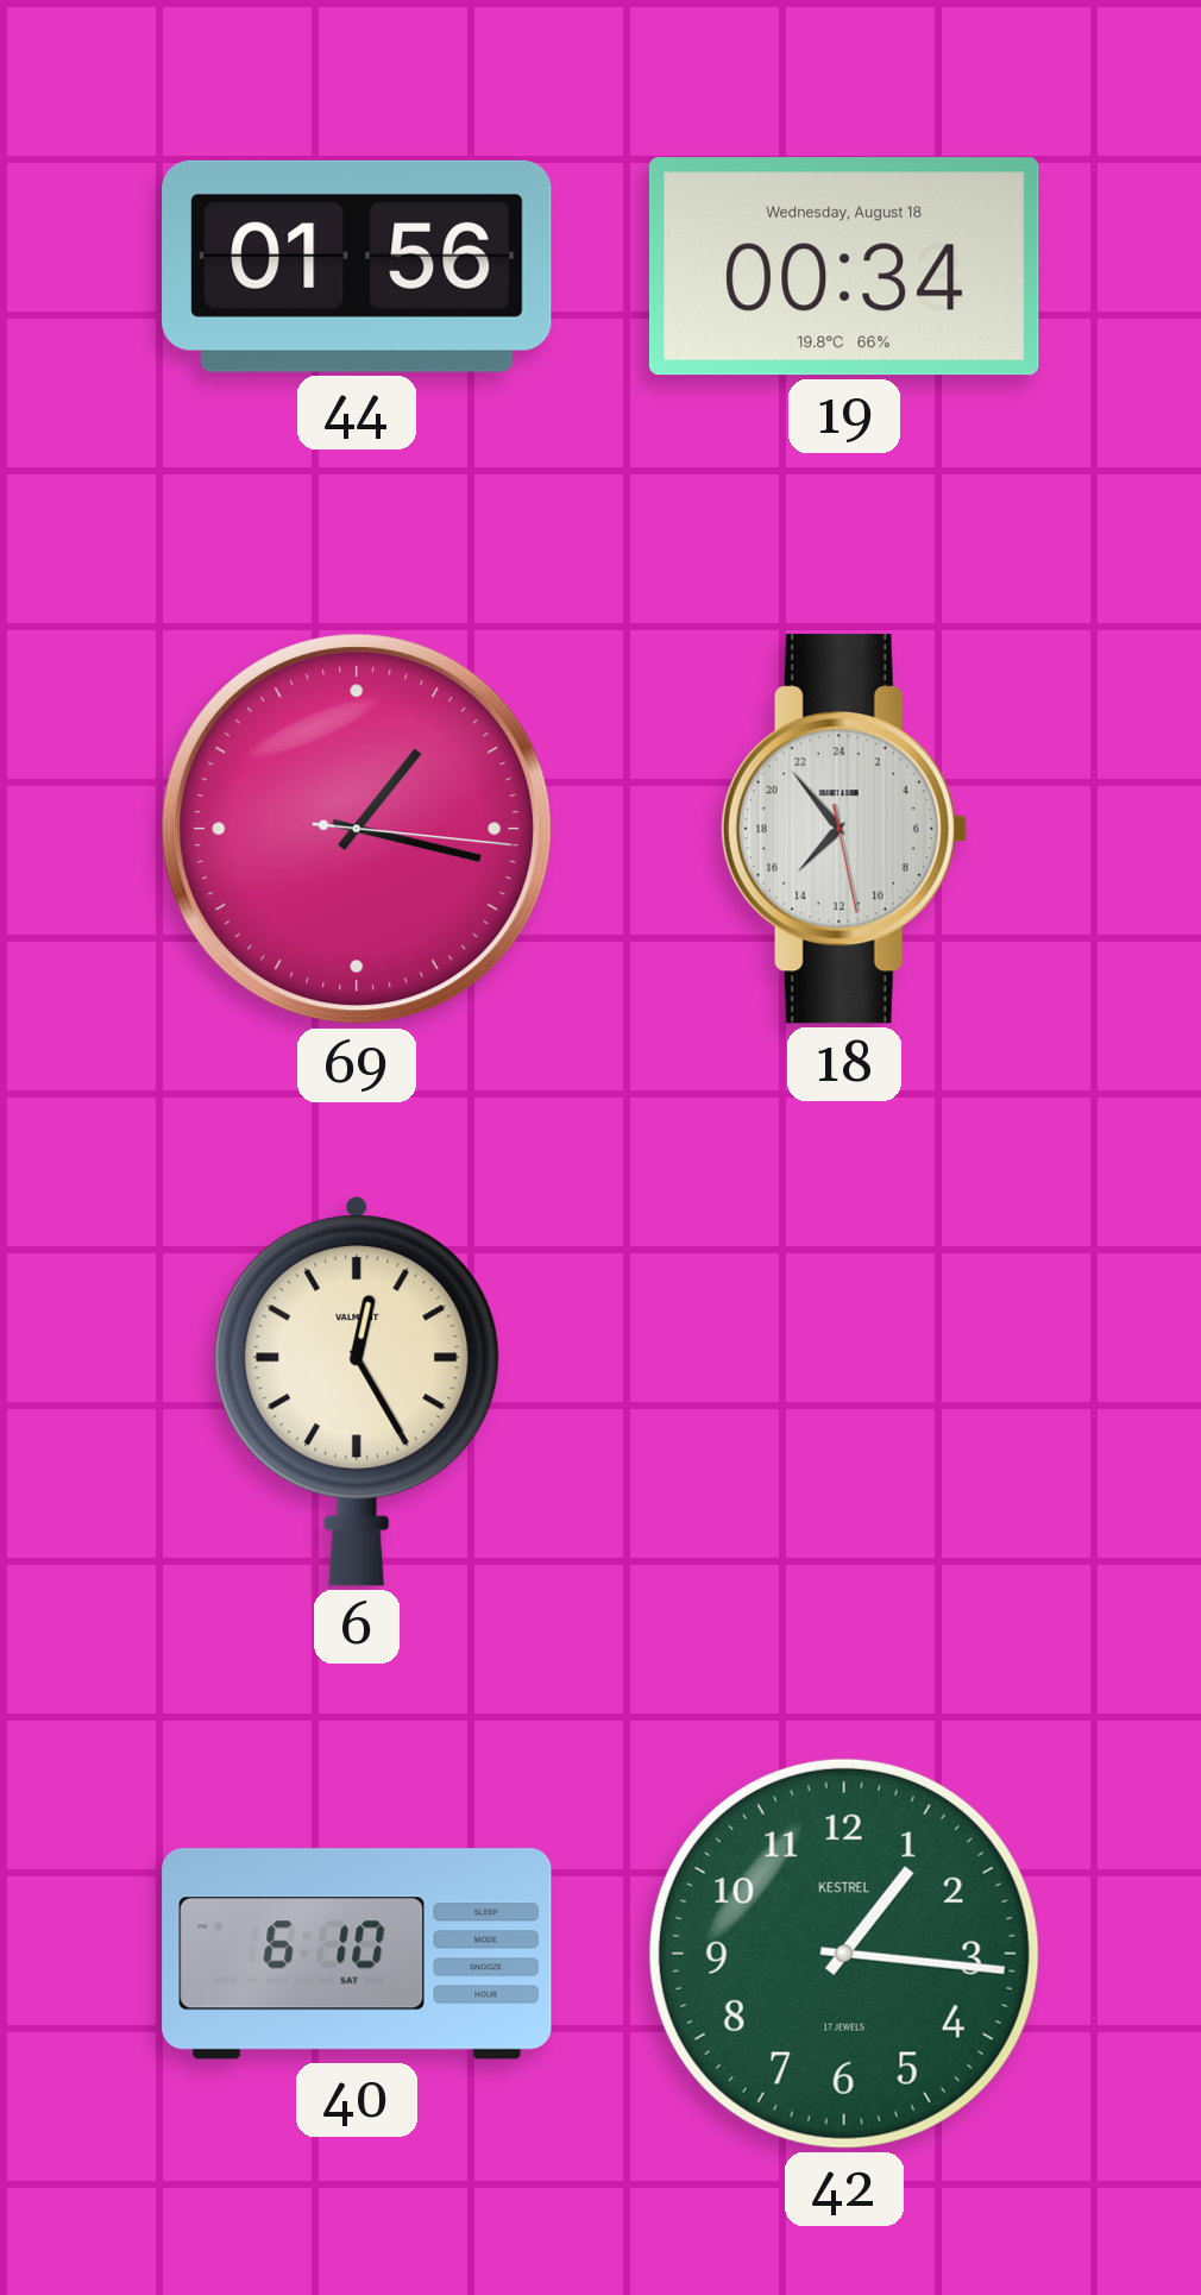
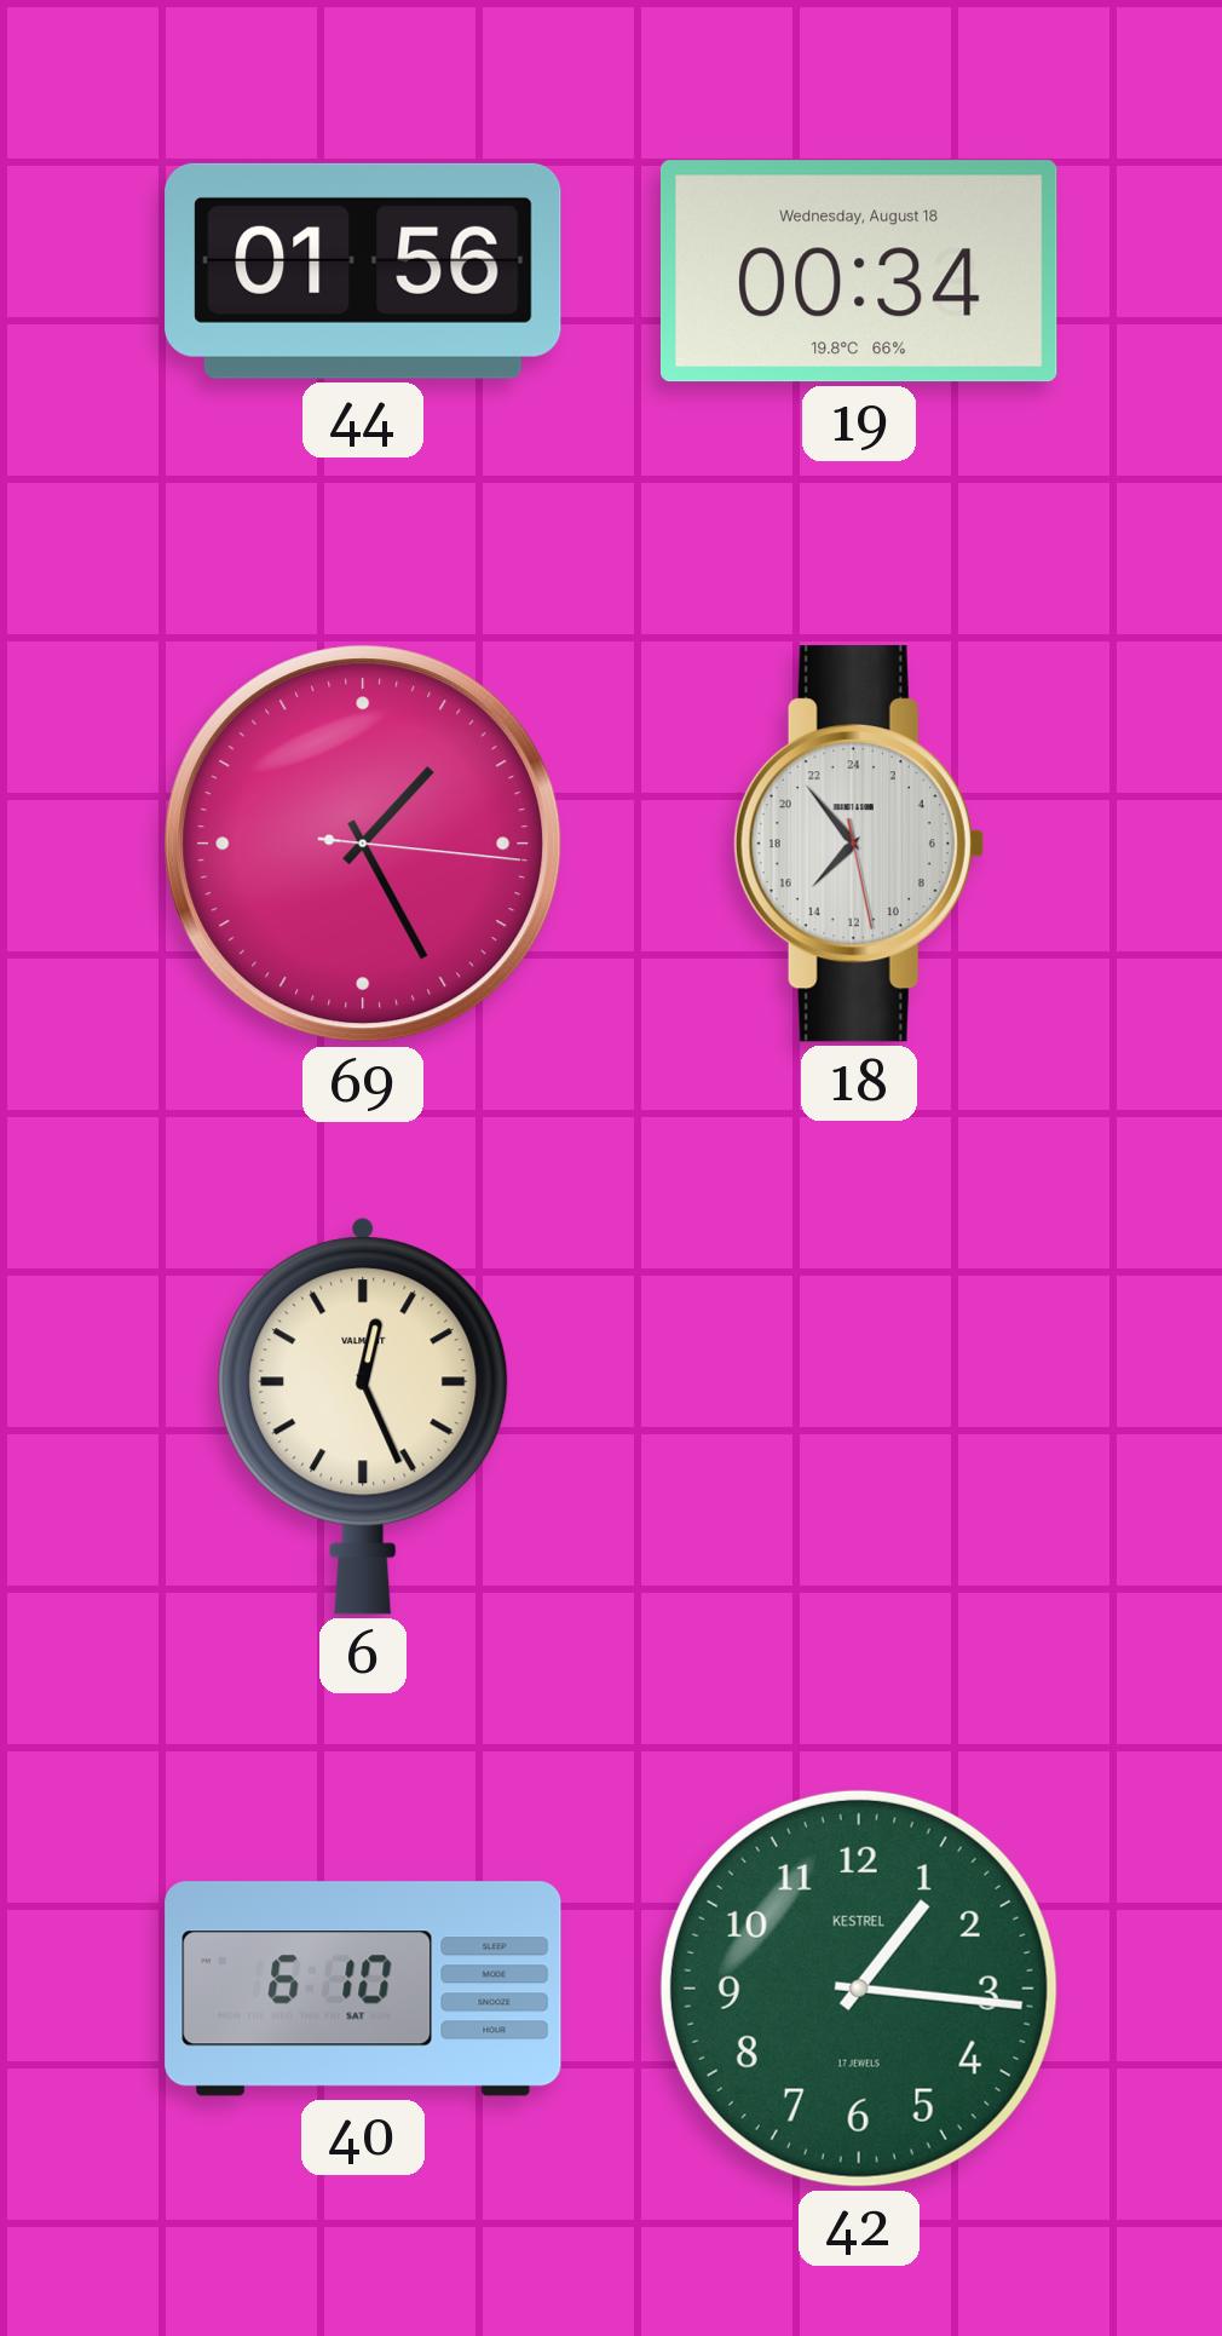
69: 1:17 -> 1:25 (363, 844)
6: 12:25 -> 12:26 (363, 1416)
